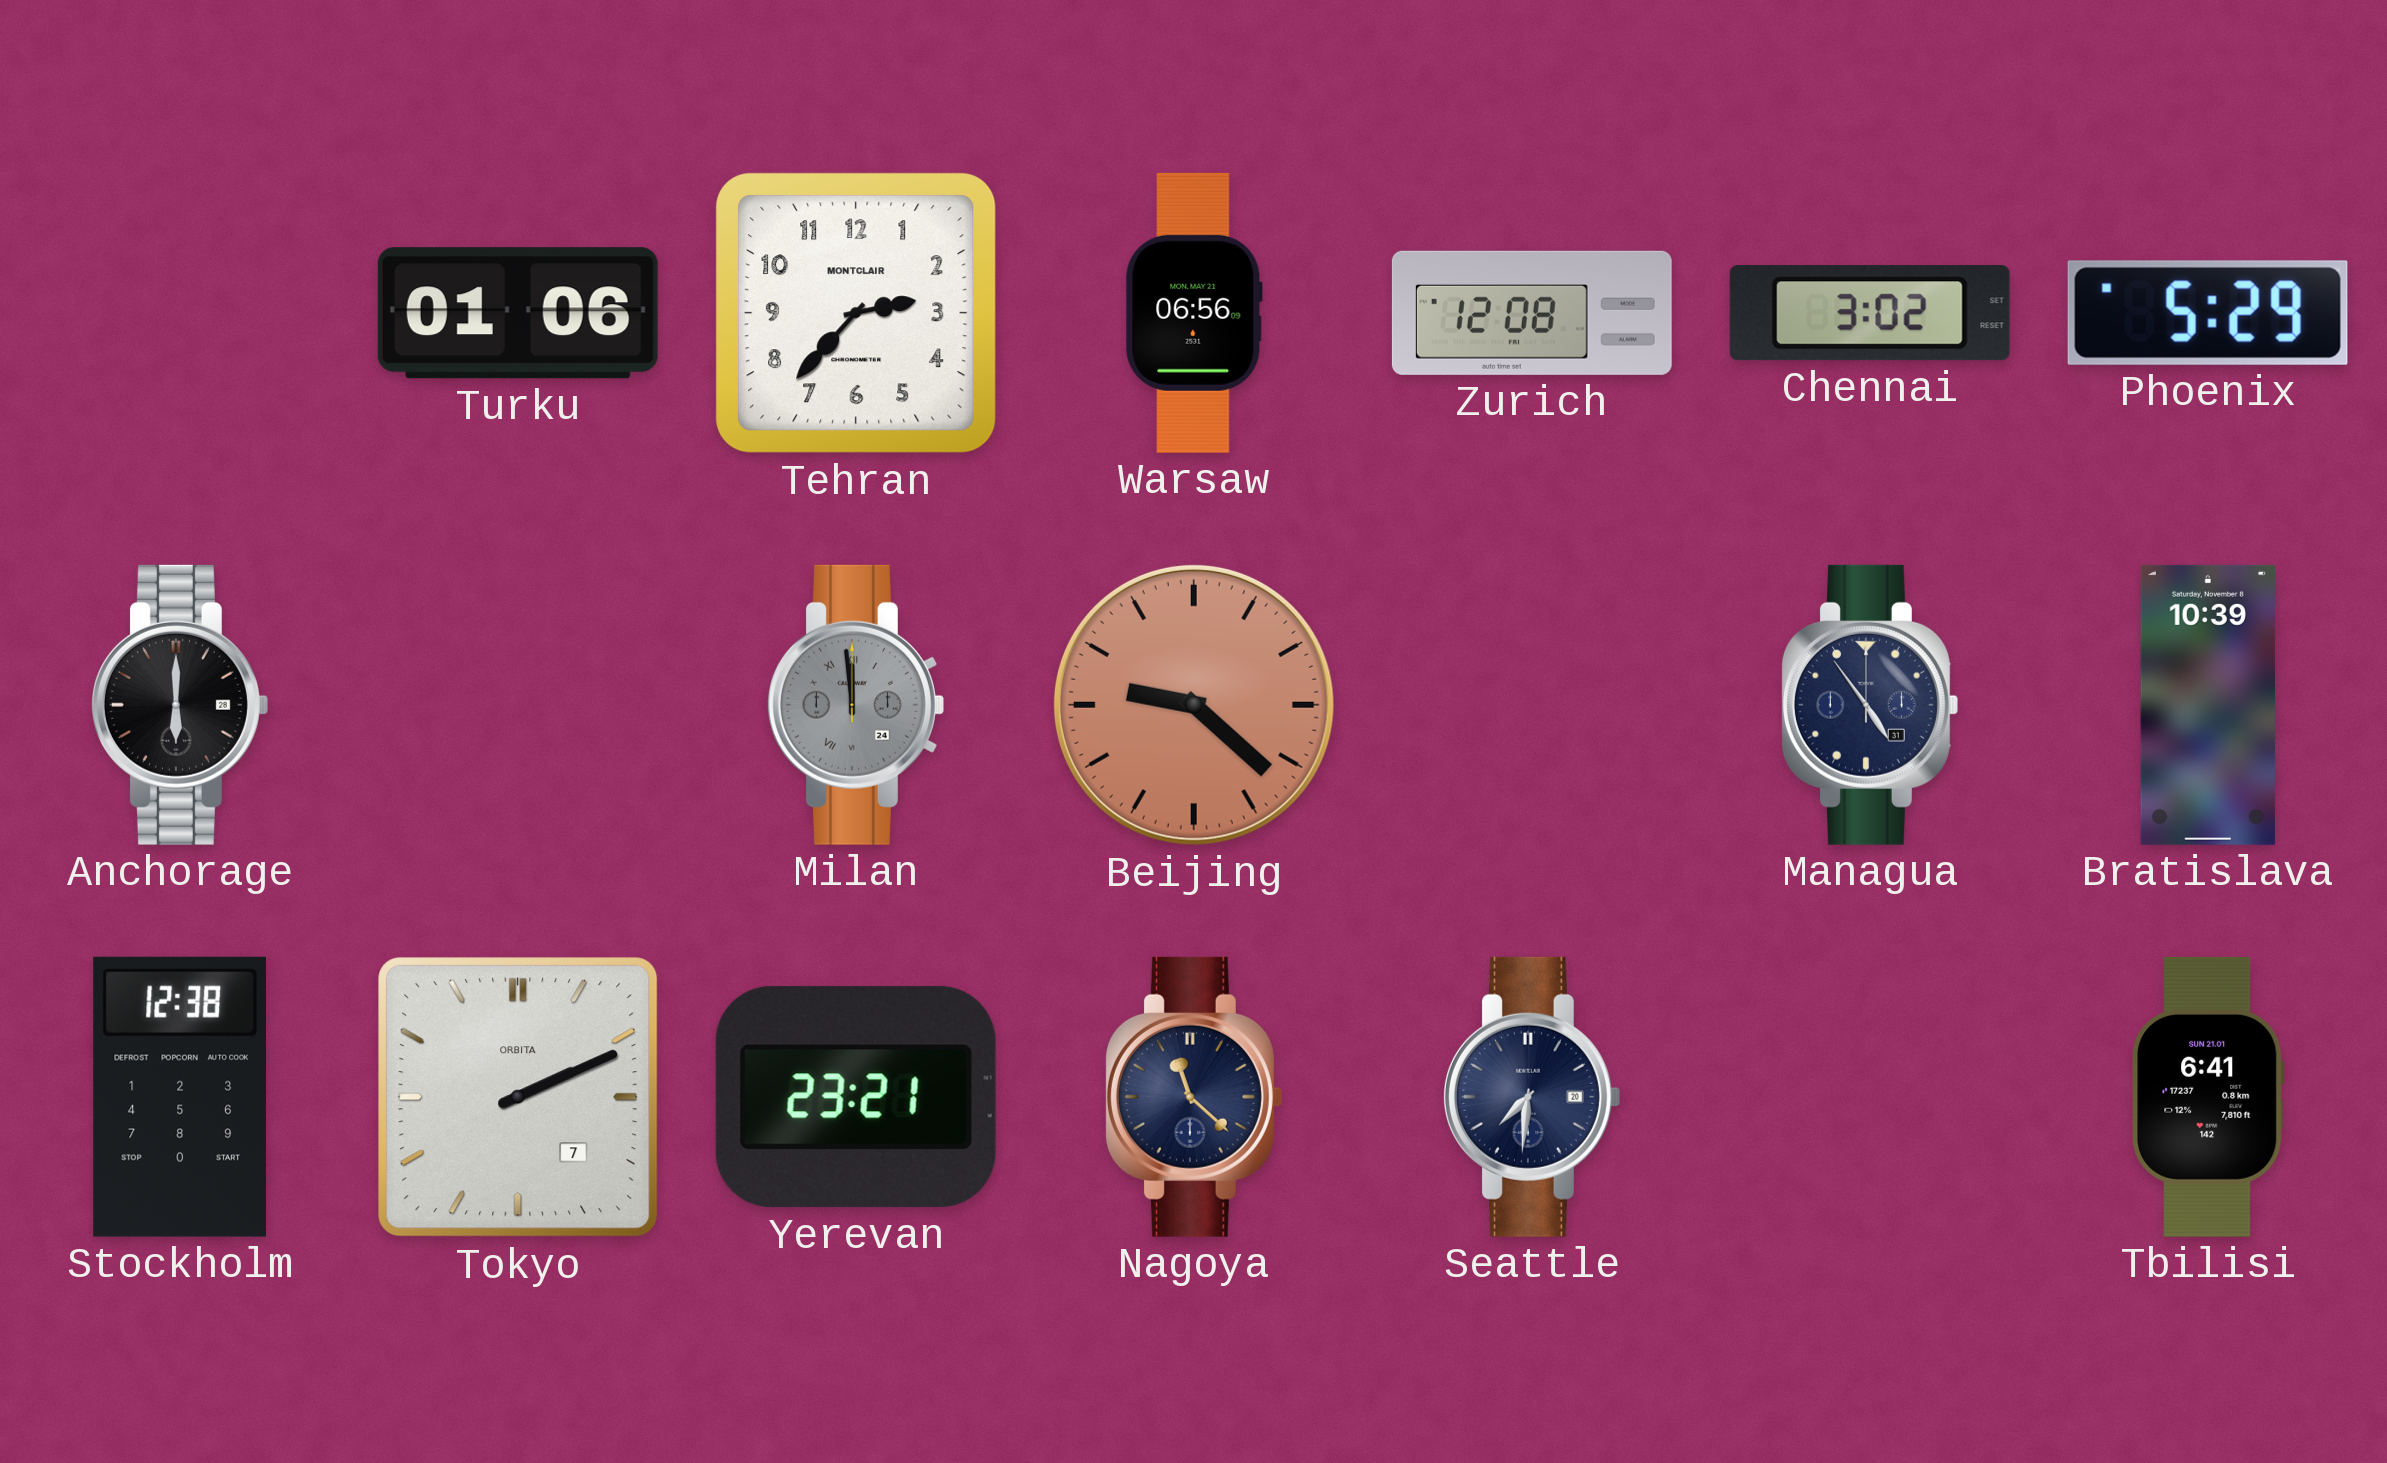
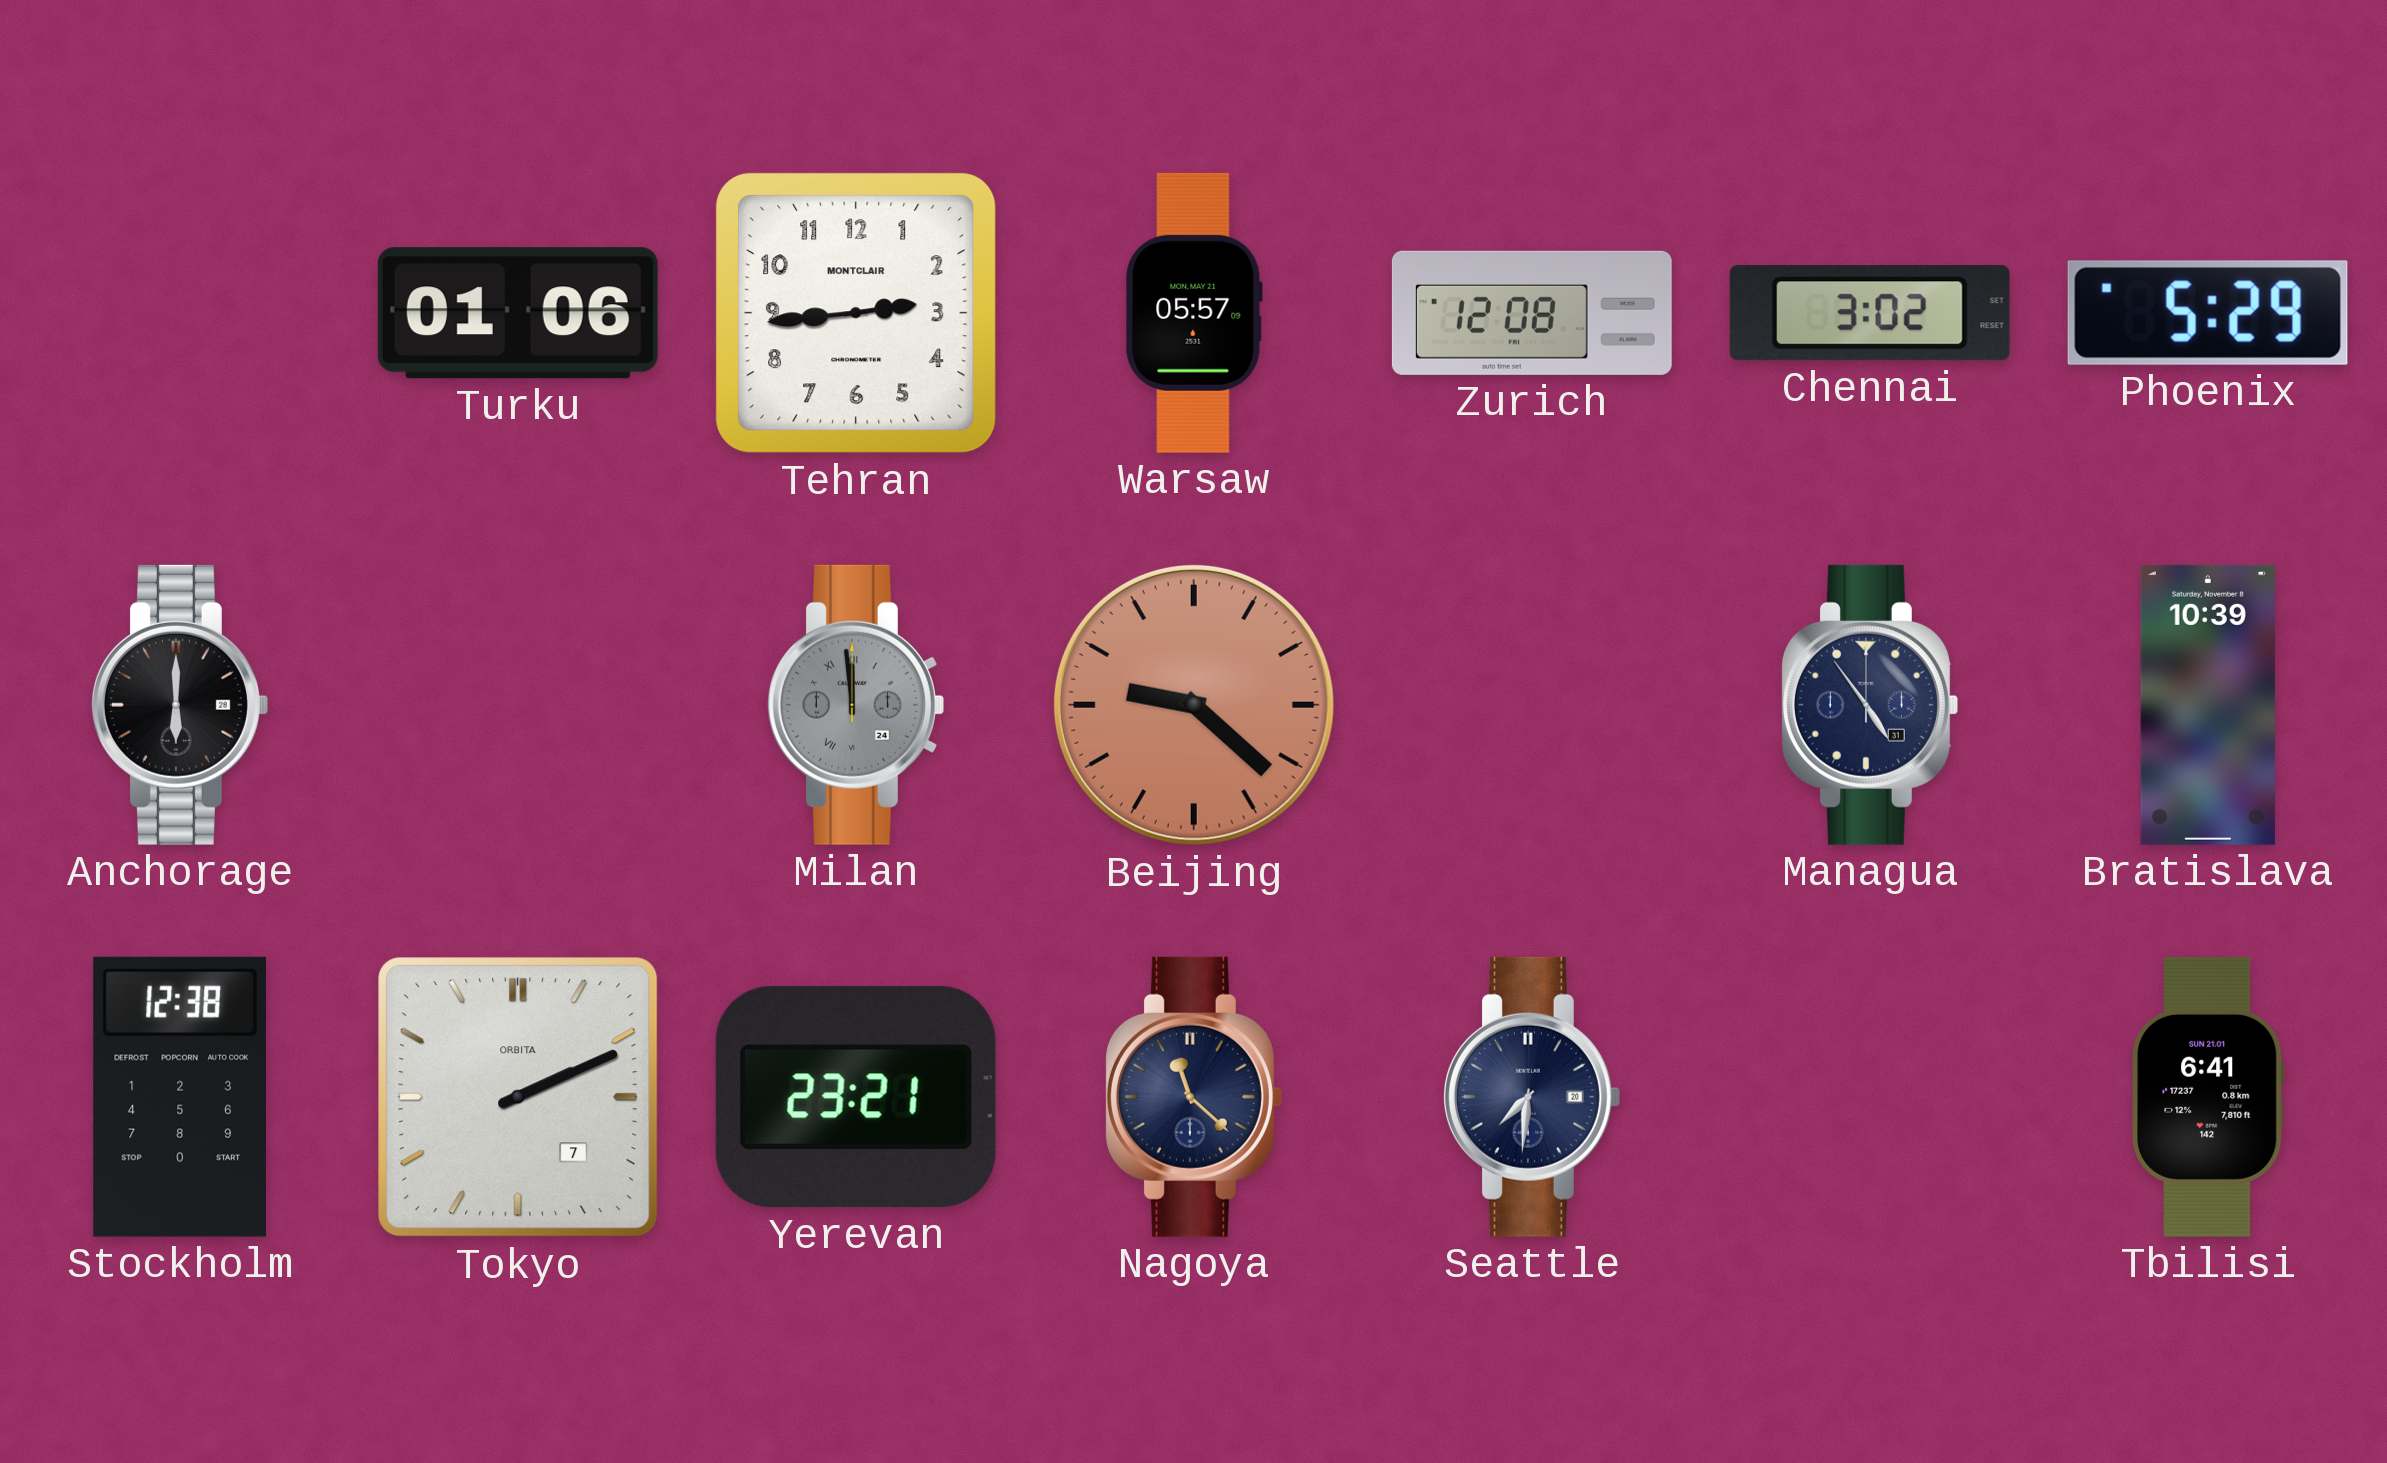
Tehran: 2:37 -> 2:44 (857, 314)
Warsaw: 06:56 -> 05:57 (1194, 313)
